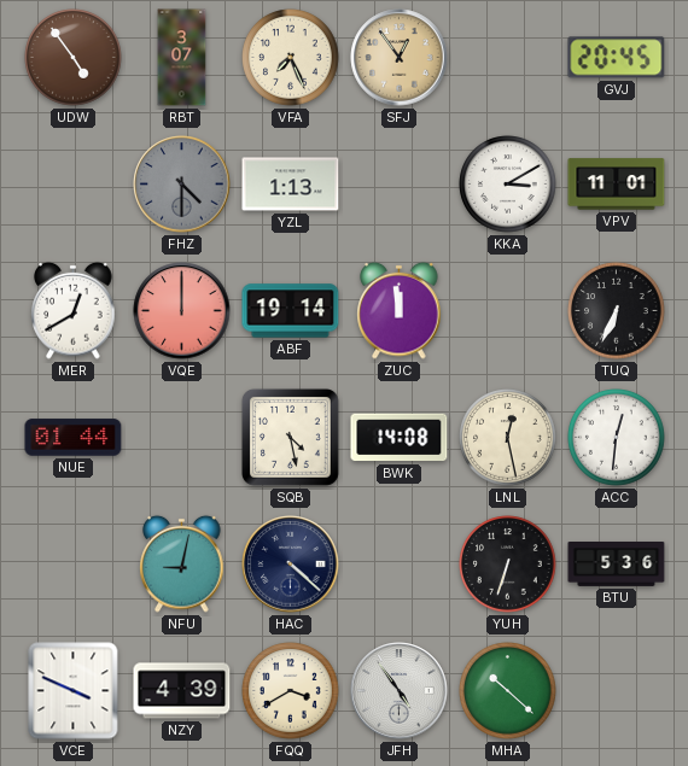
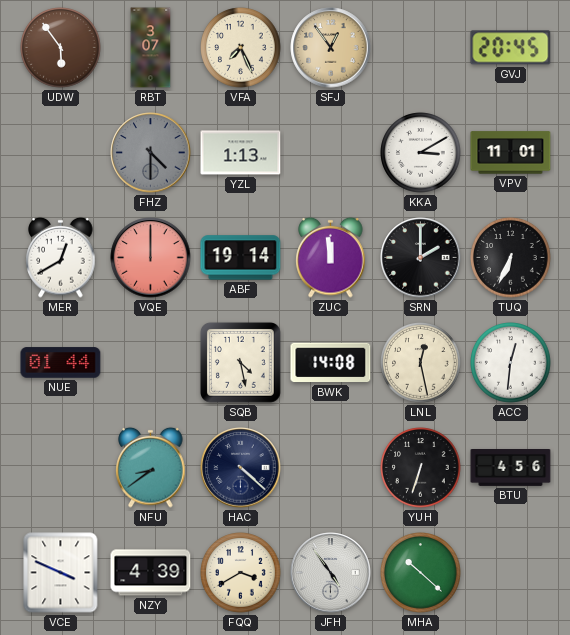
UDW: 4:54 -> 5:54 (61, 48)
SRN: none -> 2:00 (421, 258)
NFU: 9:02 -> 8:39 (151, 467)
BTU: 5:36 -> 4:56 (511, 468)
